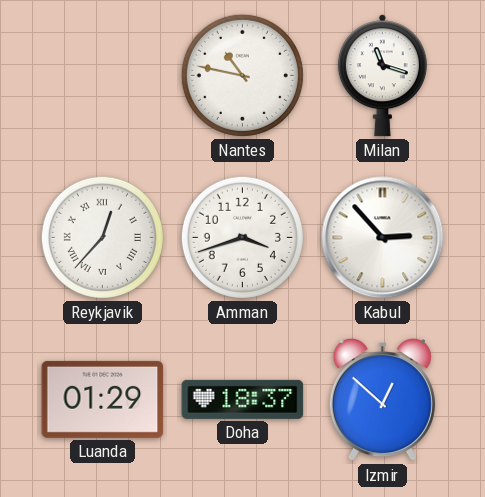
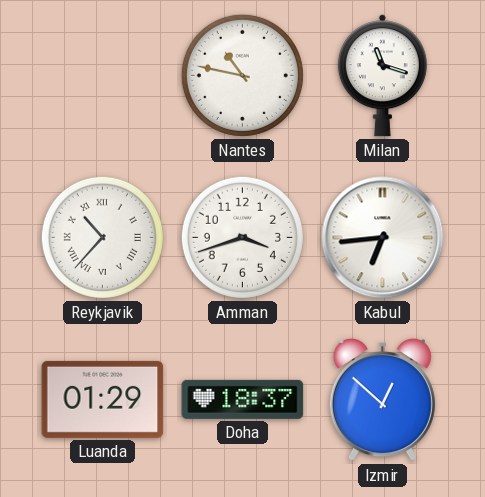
Reykjavik: 12:37 -> 10:37 (102, 237)
Kabul: 2:53 -> 6:44 (383, 238)
